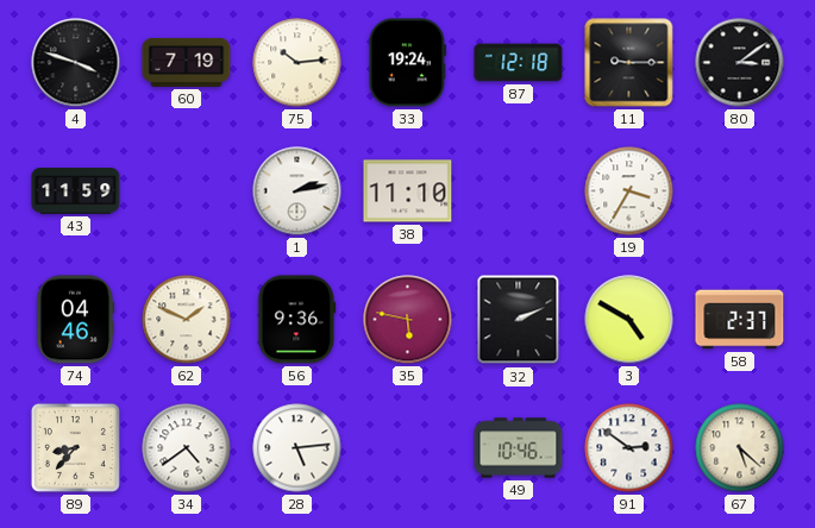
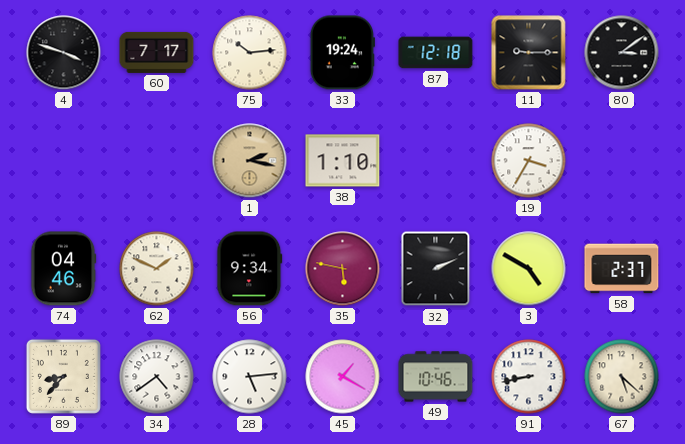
60: 7:19 -> 7:17 (157, 52)
43: 11:59 -> none (76, 191)
1: 2:13 -> 2:17 (250, 161)
1 dial: white -> champagne (250, 161)
38: 11:10 -> 1:10 (343, 161)
56: 9:36 -> 9:34 (250, 269)
45: none -> 1:20 (343, 377)
91: 2:51 -> 8:43 (529, 377)
